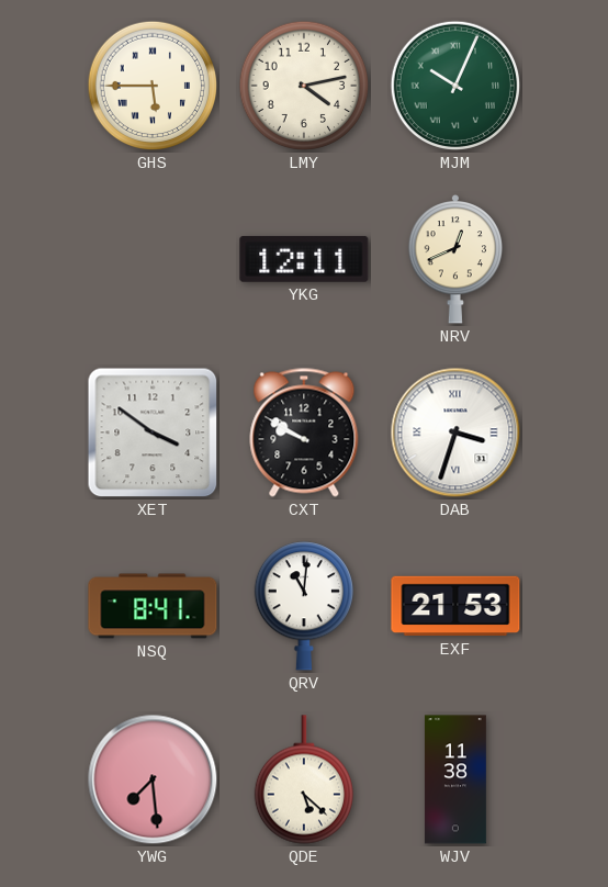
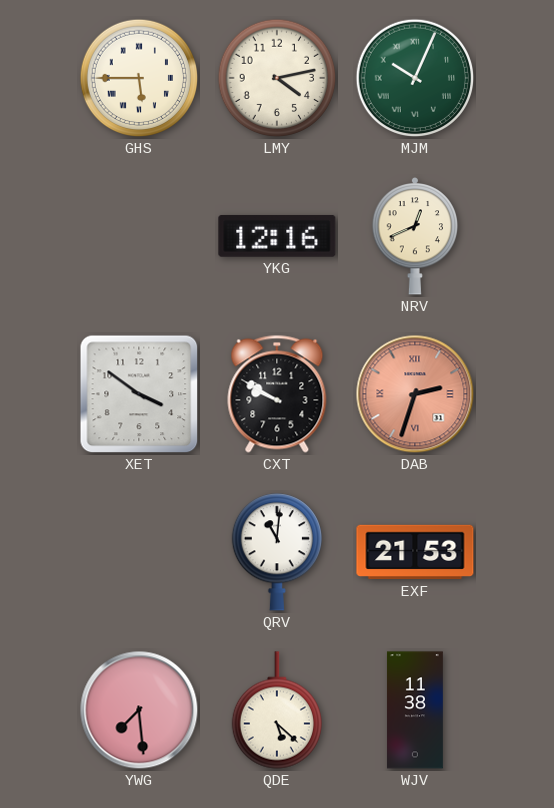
YKG: 12:11 -> 12:16 (277, 236)
DAB: 3:33 -> 2:33 (415, 394)
DAB dial: white -> salmon (415, 394)
NSQ: 8:41 -> none (153, 606)
